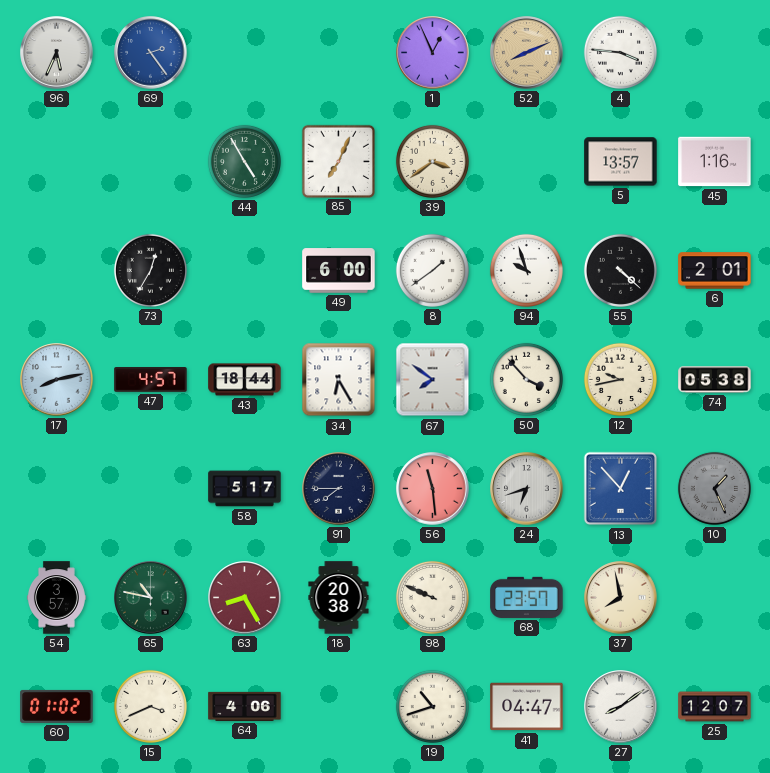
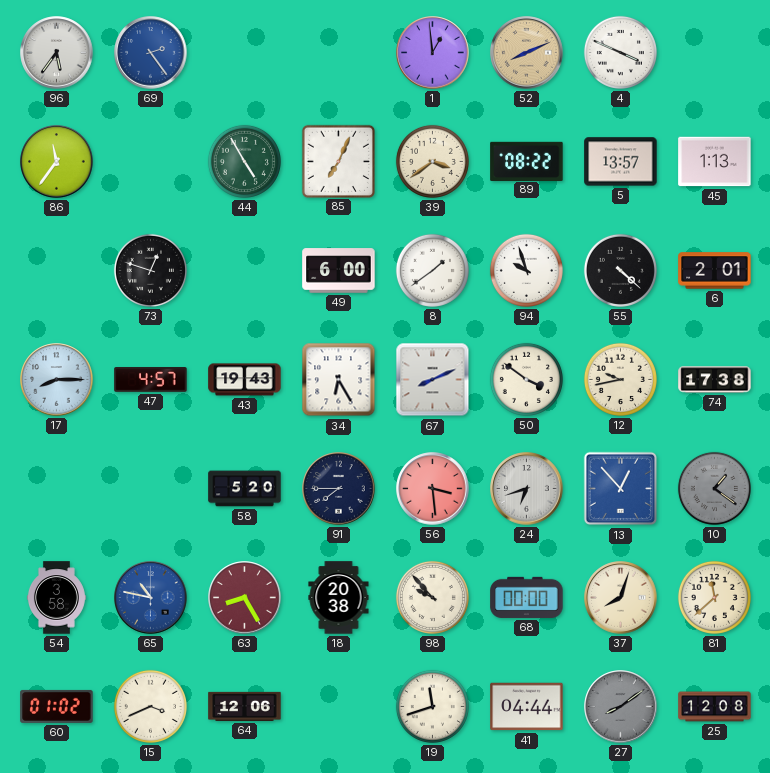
96: 5:34 -> 5:36 (57, 53)
1: 12:56 -> 12:59 (433, 53)
4: 3:46 -> 3:49 (620, 52)
86: none -> 11:36 (57, 162)
89: none -> 08:22 (527, 161)
45: 1:16 -> 1:13 (715, 162)
73: 12:35 -> 12:48 (150, 270)
17: 8:13 -> 8:15 (57, 380)
43: 18:44 -> 19:43 (245, 380)
67: 7:51 -> 8:11 (433, 380)
50: 3:53 -> 3:51 (526, 379)
74: 05:38 -> 17:38 (715, 380)
58: 5:17 -> 5:20 (245, 489)
56: 11:29 -> 3:29 (433, 489)
10: 1:26 -> 1:21 (714, 488)
54: 3:57 -> 3:58 (56, 598)
65 dial: green -> blue (151, 598)
98: 9:49 -> 9:53 (432, 597)
68: 23:57 -> 00:00 (527, 597)
37: 7:58 -> 8:03 (621, 598)
81: none -> 11:38 (714, 597)
64: 4:06 -> 12:06 (245, 706)
19: 10:42 -> 11:42 (432, 706)
41: 04:47 -> 04:44 (527, 707)
27 dial: white -> grey (621, 707)
25: 12:07 -> 12:08 (715, 707)
